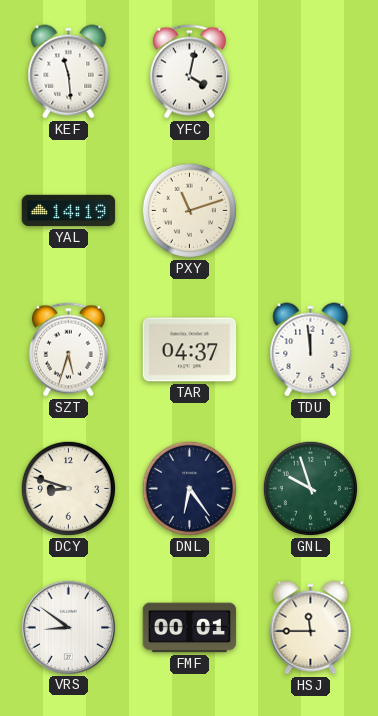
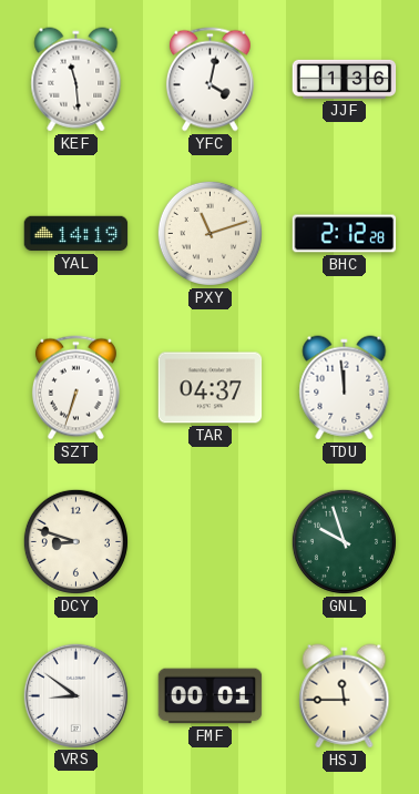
JJF: none -> 1:36 (345, 79)
BHC: none -> 2:12 (345, 234)
SZT: 5:33 -> 6:33 (75, 388)
DNL: 6:24 -> none (189, 488)
